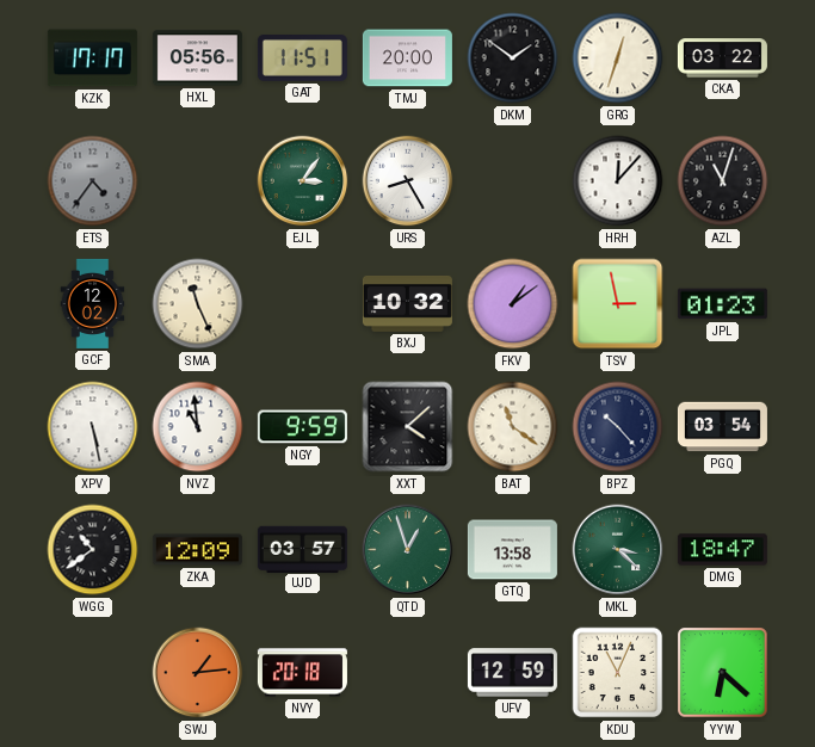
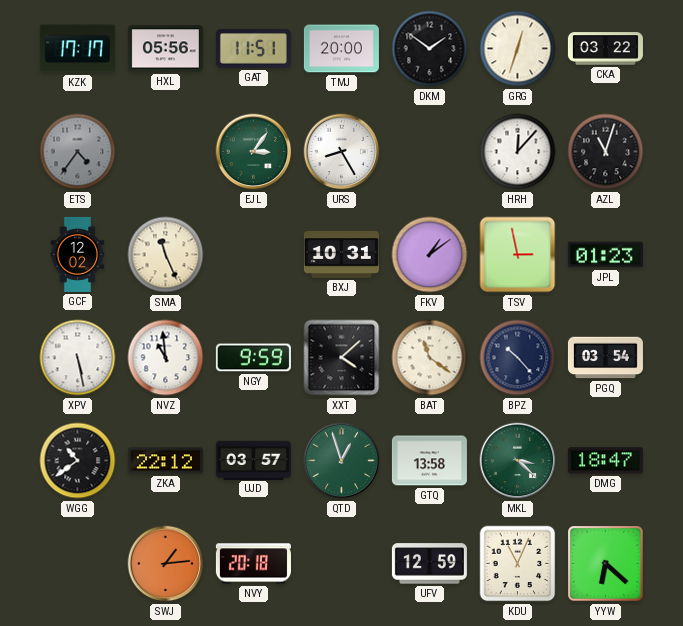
BXJ: 10:32 -> 10:31 (341, 254)
ZKA: 12:09 -> 22:12 (165, 461)
